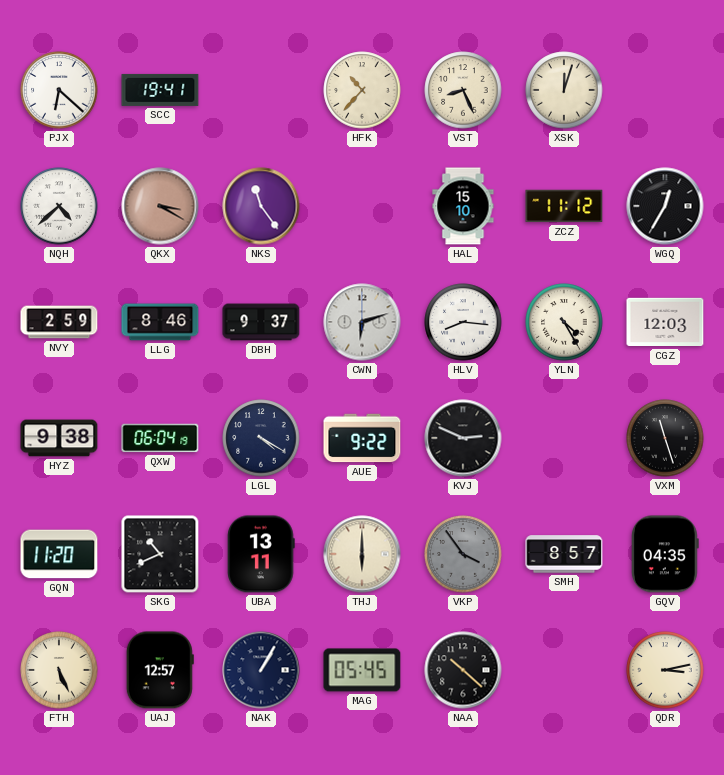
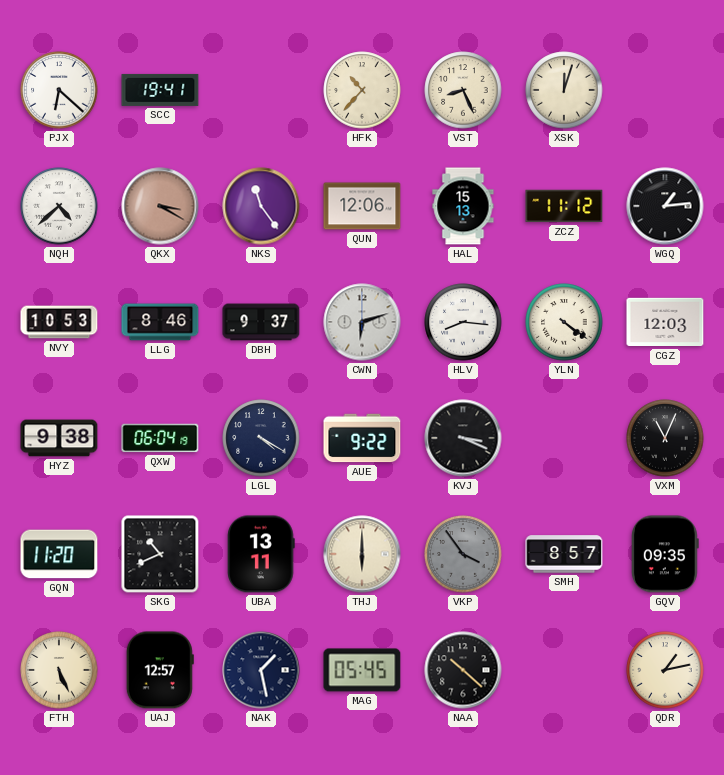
QUN: none -> 12:06 (362, 206)
HAL: 15:10 -> 15:13 (463, 206)
WGQ: 12:35 -> 1:14 (665, 206)
NVY: 2:59 -> 10:53 (59, 322)
YLN: 4:25 -> 4:21 (564, 322)
KVJ: 2:49 -> 3:19 (463, 438)
VXM: 11:27 -> 11:04 (665, 438)
GQV: 04:35 -> 09:35 (665, 554)
NAK: 1:05 -> 1:28 (261, 670)
QDR: 3:13 -> 1:13 (665, 670)
